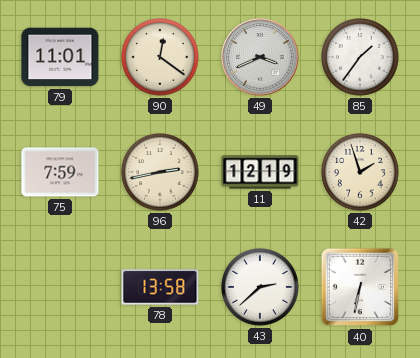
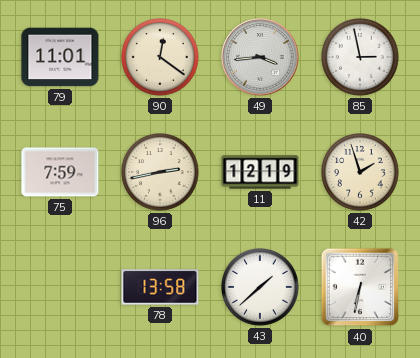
49: 3:41 -> 3:44 (260, 57)
85: 1:36 -> 2:58 (361, 58)
43: 2:38 -> 1:38 (261, 288)
